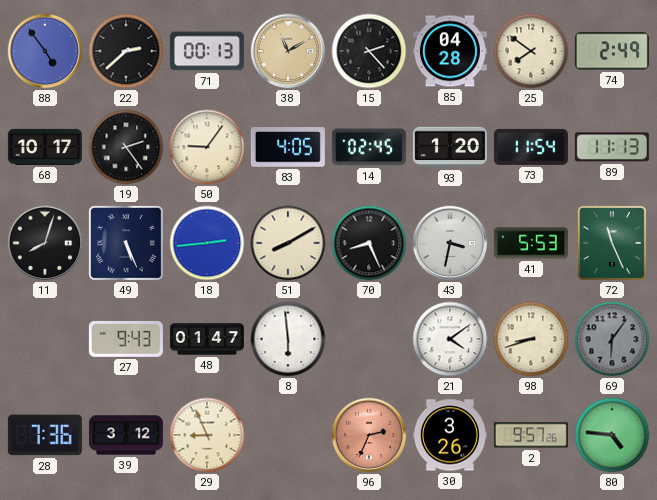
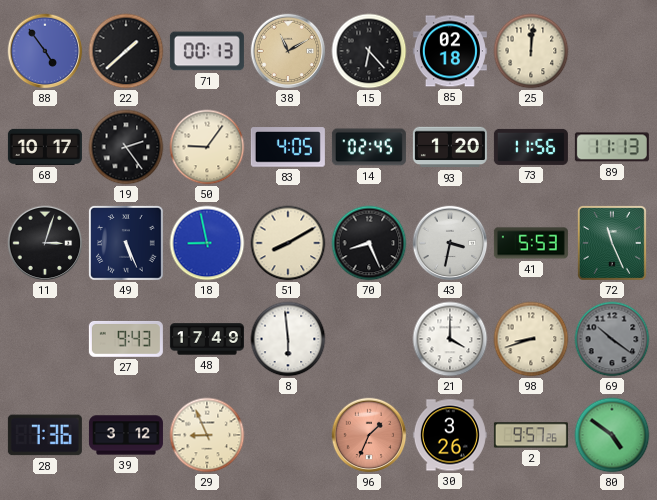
22: 2:38 -> 1:38 (126, 51)
15: 2:23 -> 6:23 (369, 51)
85: 04:28 -> 02:18 (450, 51)
25: 7:51 -> 12:01 (531, 51)
74: 2:49 -> none (612, 51)
73: 11:54 -> 11:56 (531, 147)
11: 8:03 -> 3:03 (45, 243)
18: 2:44 -> 8:58 (207, 243)
48: 01:47 -> 17:49 (207, 339)
21: 4:09 -> 4:00 (450, 339)
69: 6:06 -> 10:21 (612, 339)
96: 2:34 -> 1:34 (369, 435)
80: 4:46 -> 4:51 (612, 435)
